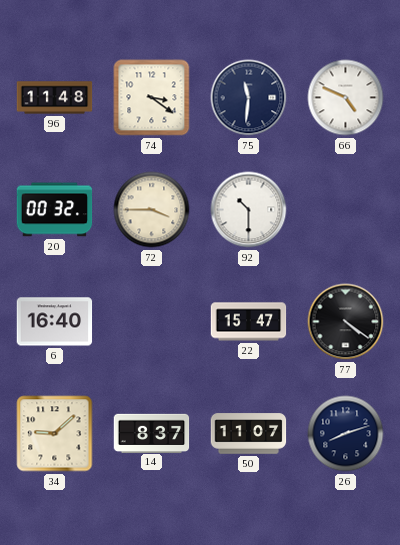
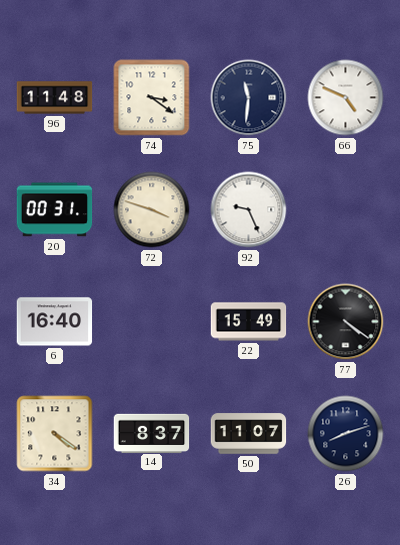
20: 00:32 -> 00:31 (55, 210)
72: 3:45 -> 3:48 (152, 210)
92: 10:30 -> 9:26 (249, 210)
22: 15:47 -> 15:49 (249, 322)
34: 9:08 -> 4:21 (55, 434)
